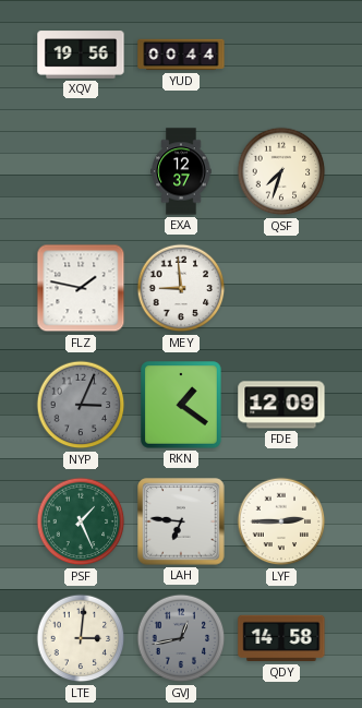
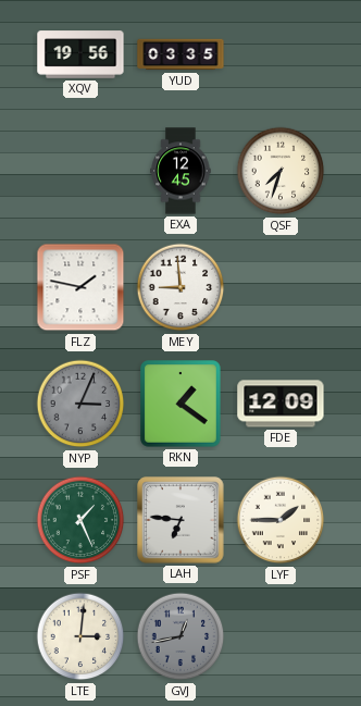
YUD: 00:44 -> 03:35 (180, 54)
EXA: 12:37 -> 12:45 (180, 171)
LYF: 2:45 -> 1:45 (281, 520)
QDY: 14:58 -> none (281, 638)
